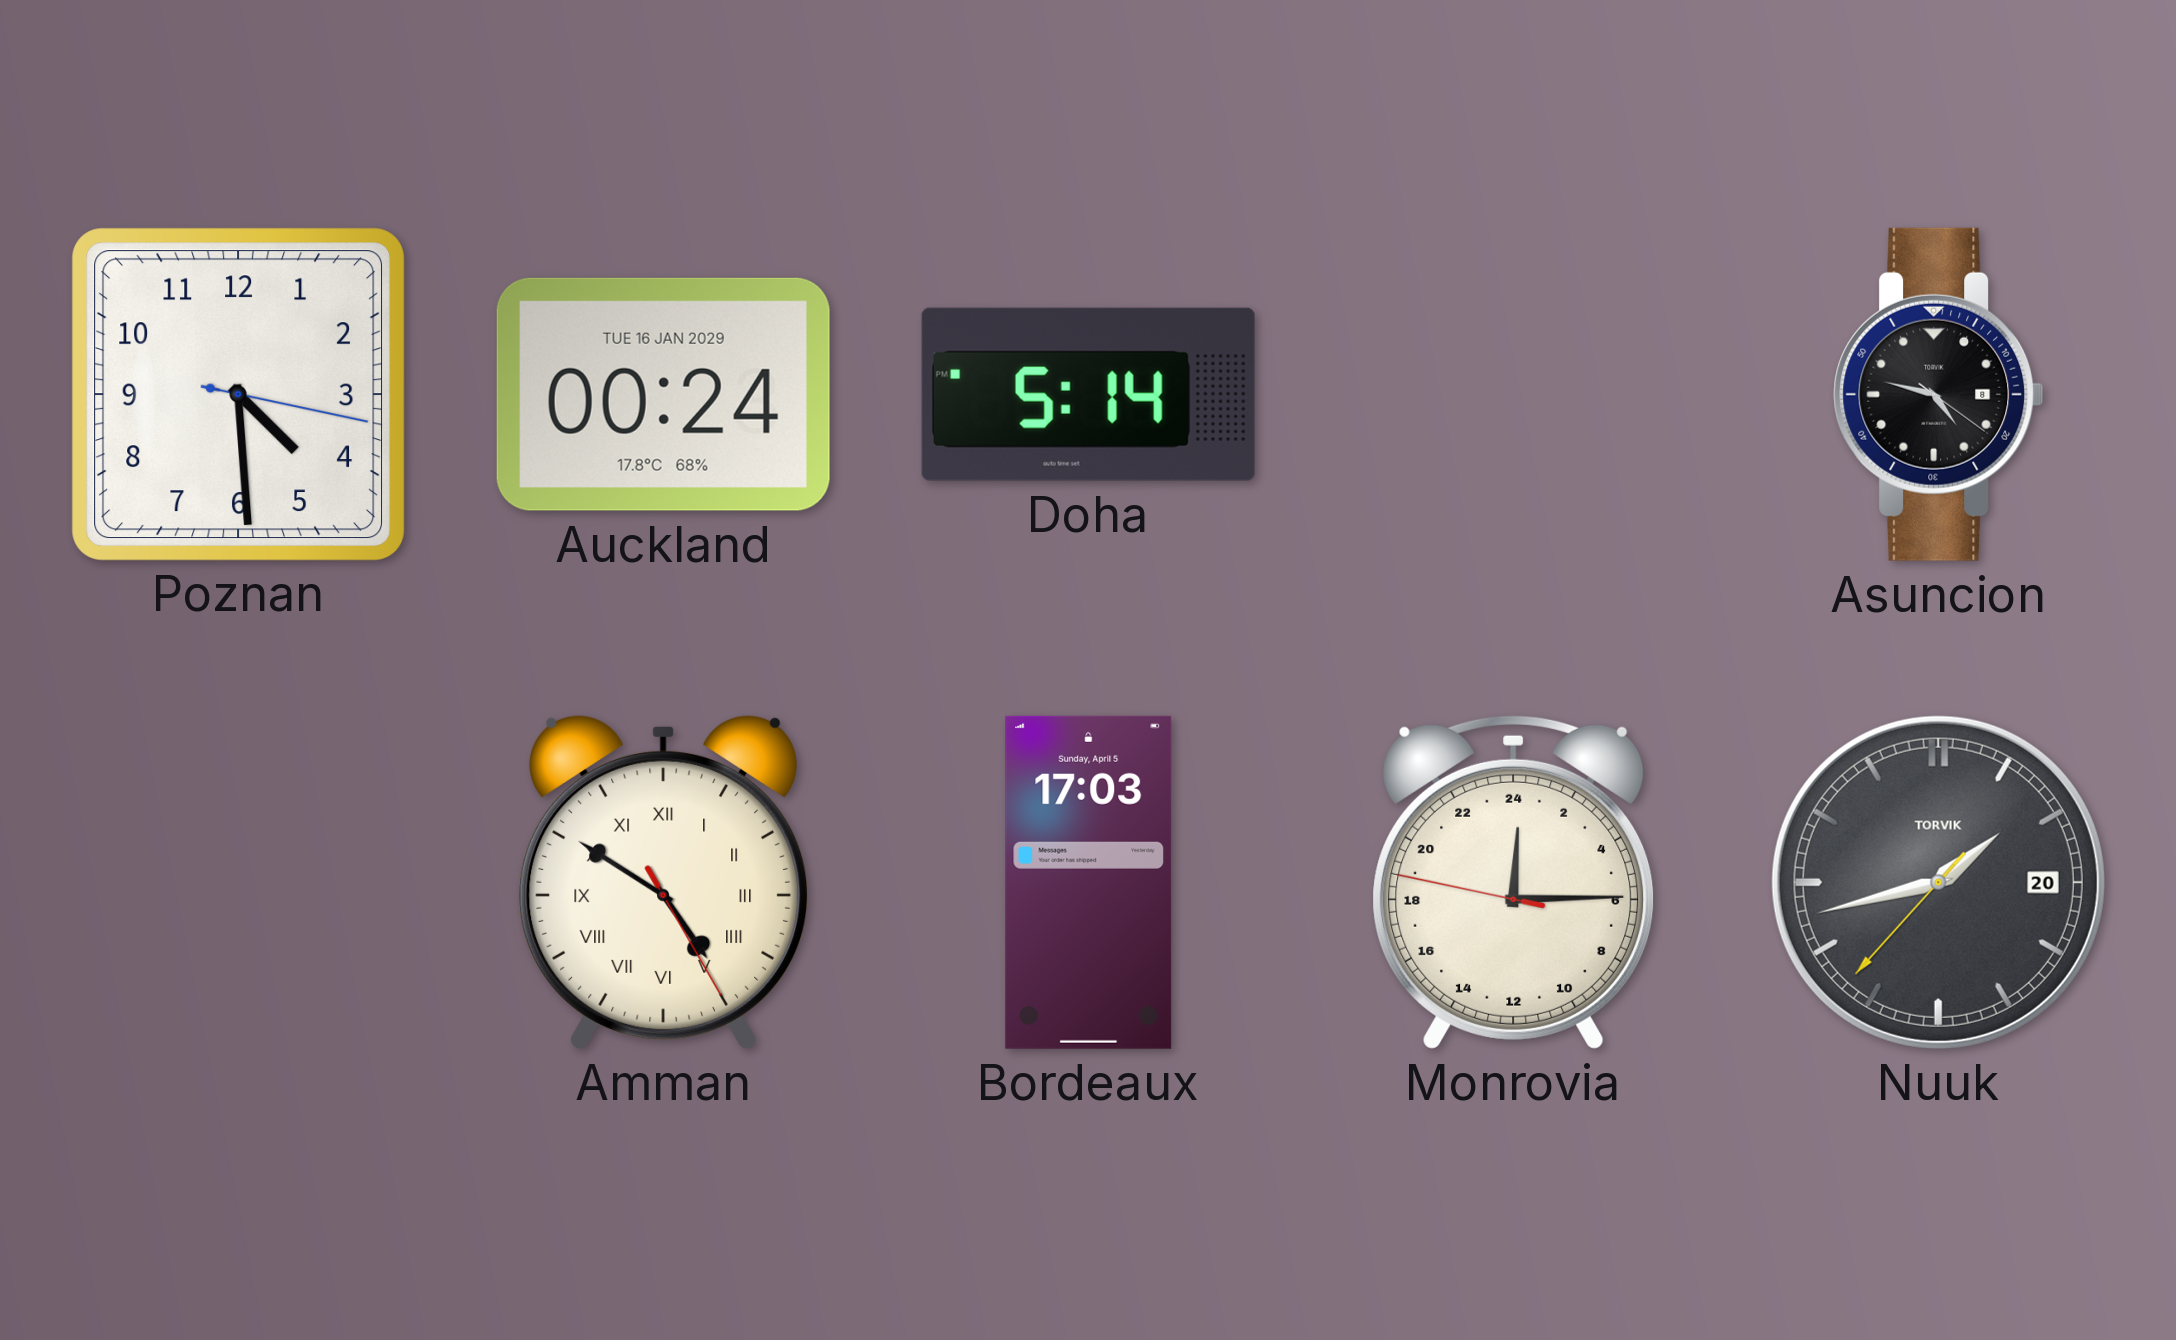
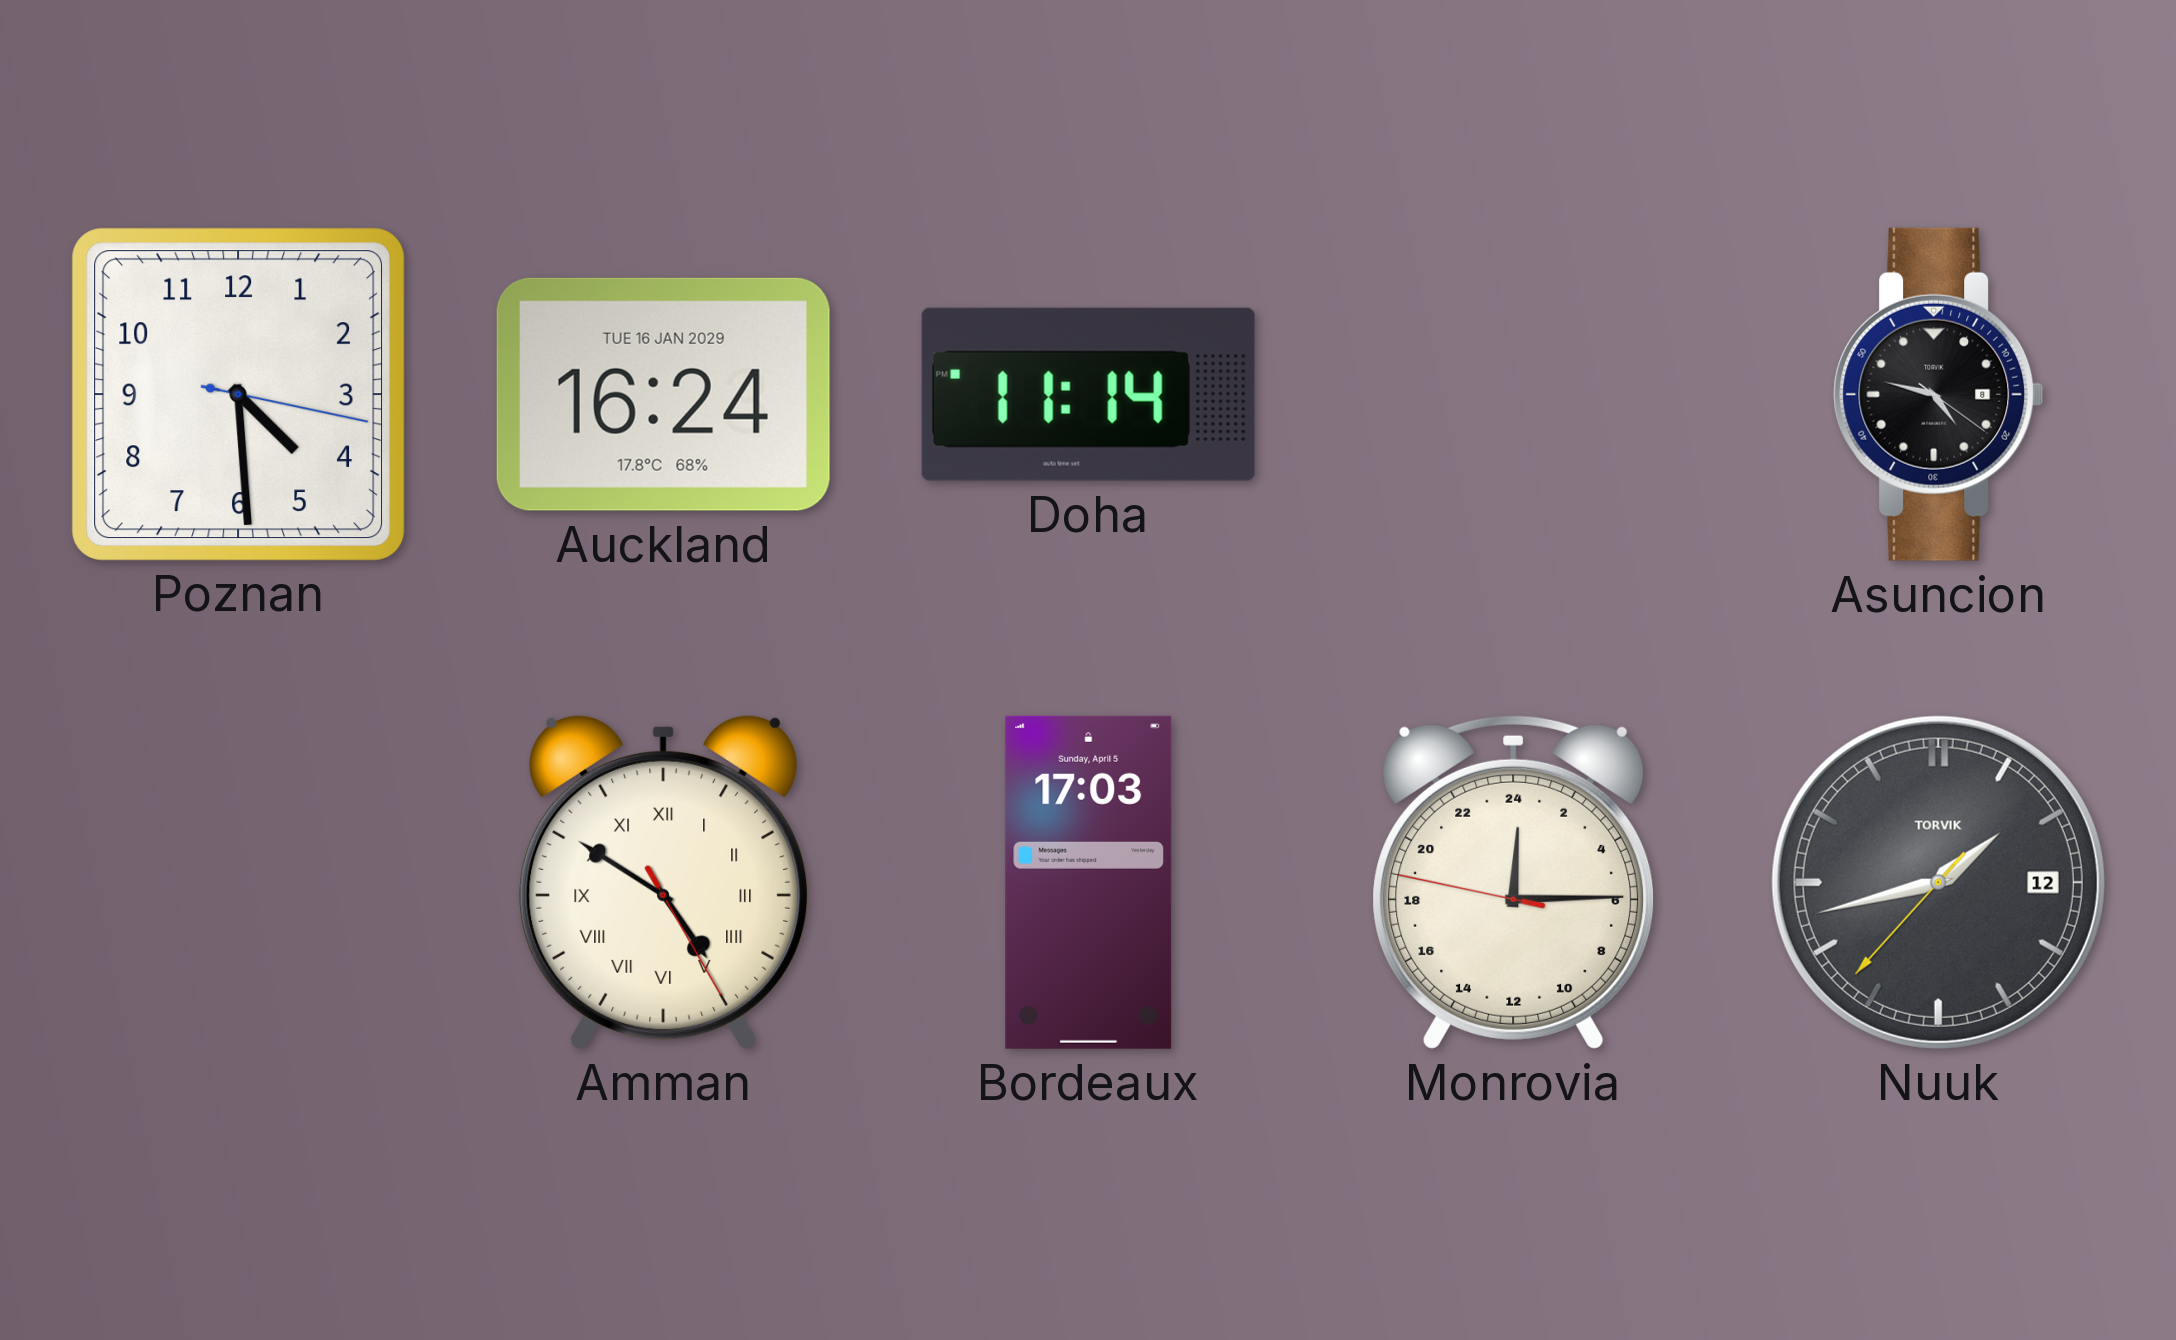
Auckland: 00:24 -> 16:24 (663, 394)
Doha: 5:14 -> 11:14 (1088, 394)
Nuuk date: 20 -> 12 (1938, 882)
